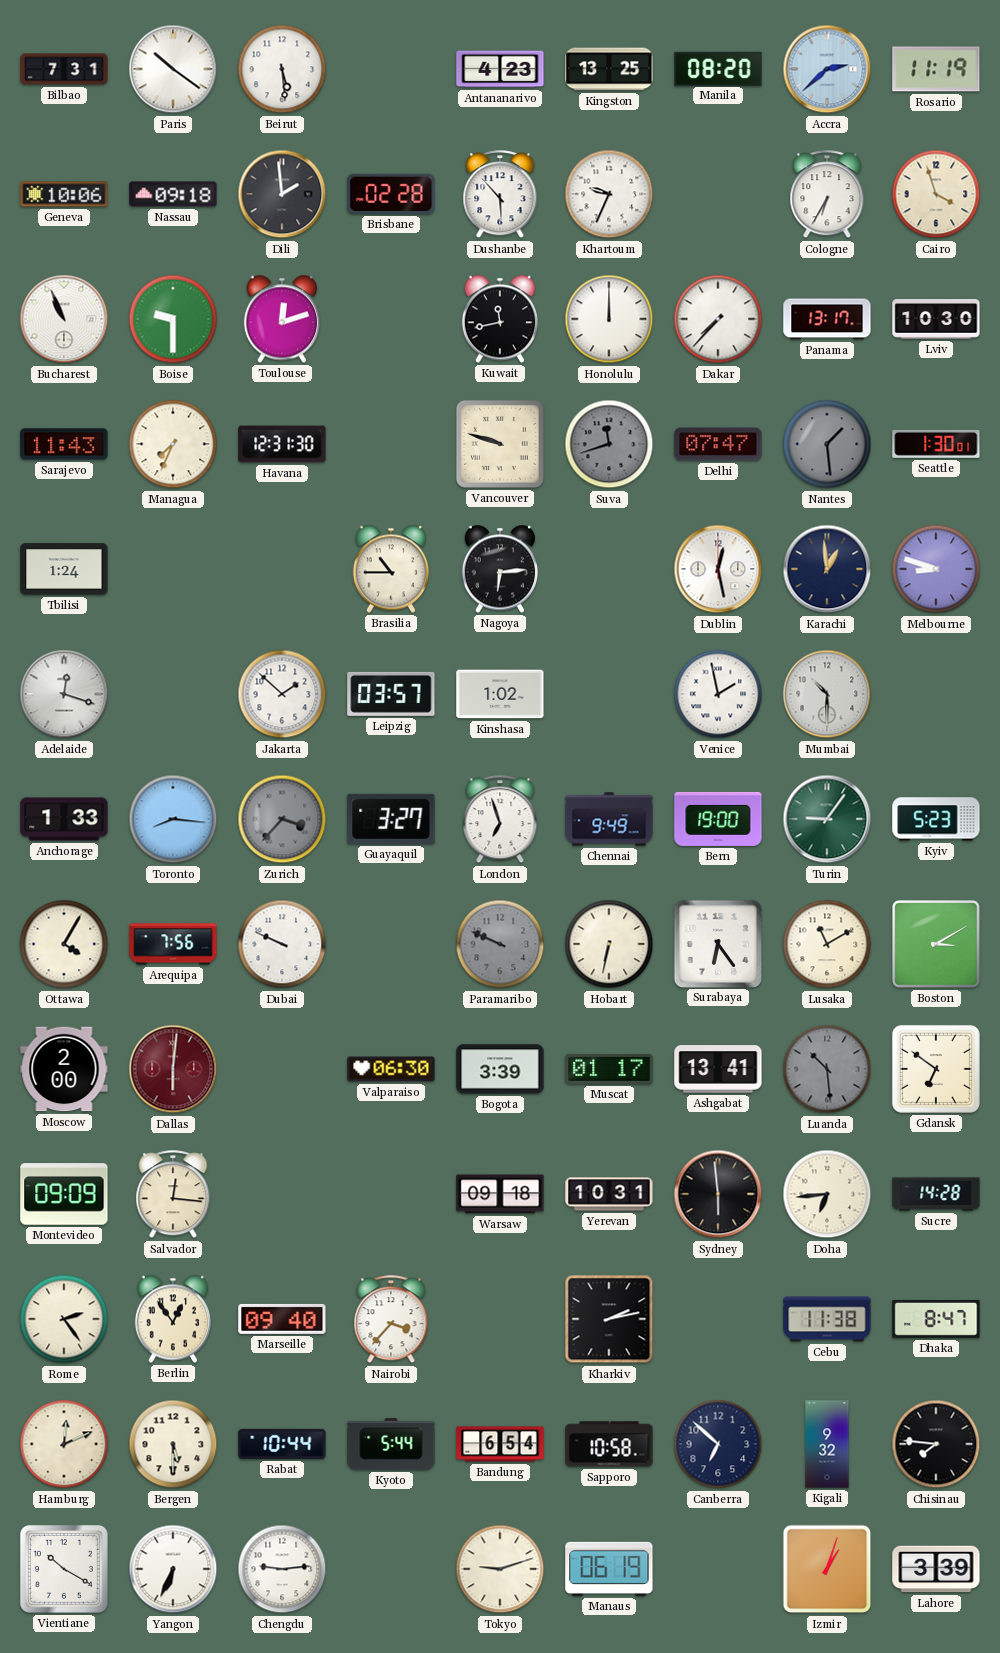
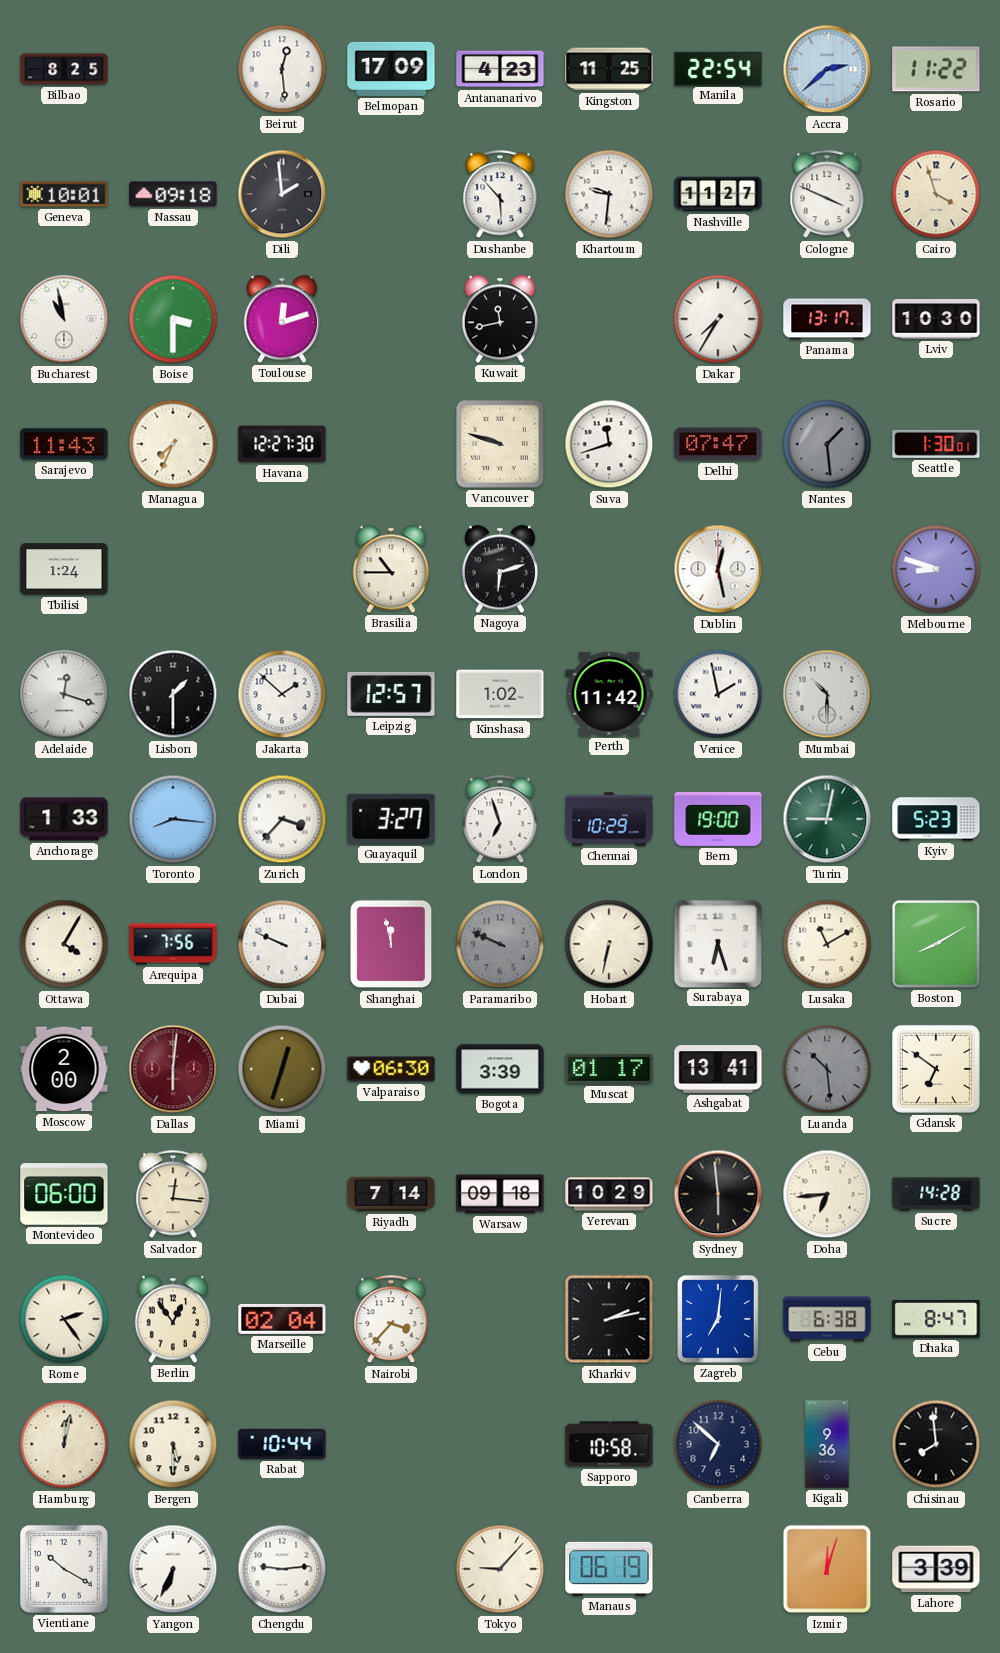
Bilbao: 7:31 -> 8:25 (64, 69)
Paris: 10:21 -> none (173, 69)
Beirut: 5:29 -> 12:29 (282, 69)
Belmopan: none -> 17:09 (391, 69)
Kingston: 13:25 -> 11:25 (609, 69)
Manila: 08:20 -> 22:54 (718, 68)
Rosario: 11:19 -> 11:22 (936, 69)
Geneva: 10:06 -> 10:01 (64, 194)
Brisbane: 02:28 -> none (391, 194)
Khartoum: 9:34 -> 9:31 (609, 194)
Nashville: none -> 11:27 (718, 194)
Cologne: 6:35 -> 3:49 (827, 195)
Bucharest: 10:56 -> 10:58 (64, 319)
Boise: 9:30 -> 3:30 (173, 319)
Honolulu: 12:00 -> none (609, 319)
Dakar: 7:37 -> 7:35 (718, 319)
Havana: 12:31 -> 12:27 (282, 444)
Suva dial: grey -> white (609, 444)
Nagoya: 6:14 -> 6:12 (500, 569)
Karachi: 12:59 -> none (827, 569)
Lisbon: none -> 1:30 (173, 694)
Leipzig: 03:57 -> 12:57 (391, 694)
Perth: none -> 11:42 (609, 694)
Zurich dial: grey -> white (282, 819)
Chennai: 9:49 -> 10:29 (609, 819)
Turin: 9:06 -> 9:02 (827, 819)
Shanghai: none -> 11:58 (391, 944)
Surabaya: 6:24 -> 6:27 (717, 943)
Boston: 3:10 -> 8:10 (936, 944)
Miami: none -> 12:33 (282, 1069)
Montevideo: 09:09 -> 06:00 (64, 1194)
Riyadh: none -> 7:14 (391, 1194)
Yerevan: 10:31 -> 10:29 (609, 1194)
Marseille: 09:40 -> 02:04 (282, 1319)
Zagreb: none -> 7:01 (718, 1319)
Cebu: 11:38 -> 6:38 (827, 1319)
Hamburg: 12:11 -> 12:02 (64, 1444)
Kyoto: 5:44 -> none (391, 1444)
Bandung: 6:54 -> none (500, 1444)
Kigali: 9:32 -> 9:36 (827, 1444)
Chisinau: 7:46 -> 7:59 (936, 1444)
Tokyo: 9:12 -> 9:07 (500, 1569)
Izmir: 1:03 -> 12:03 (827, 1569)
